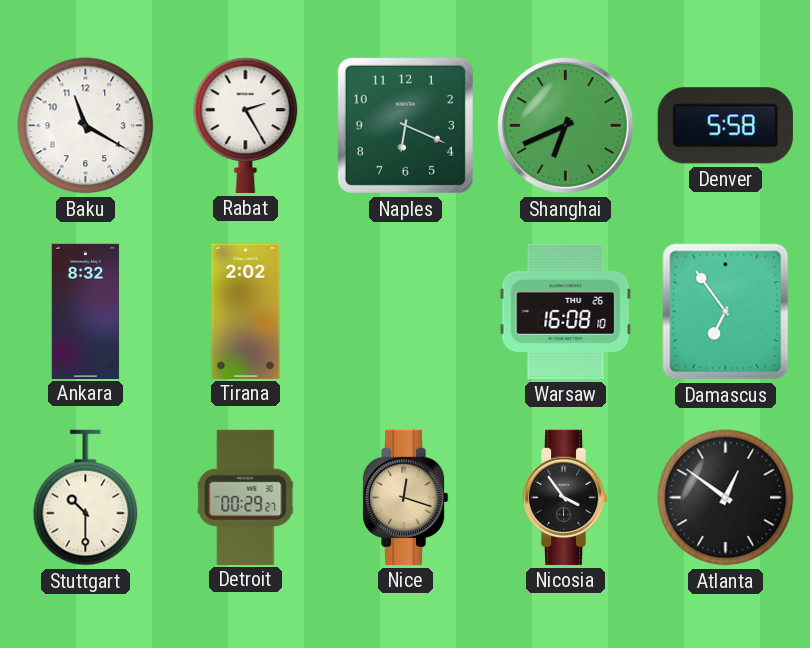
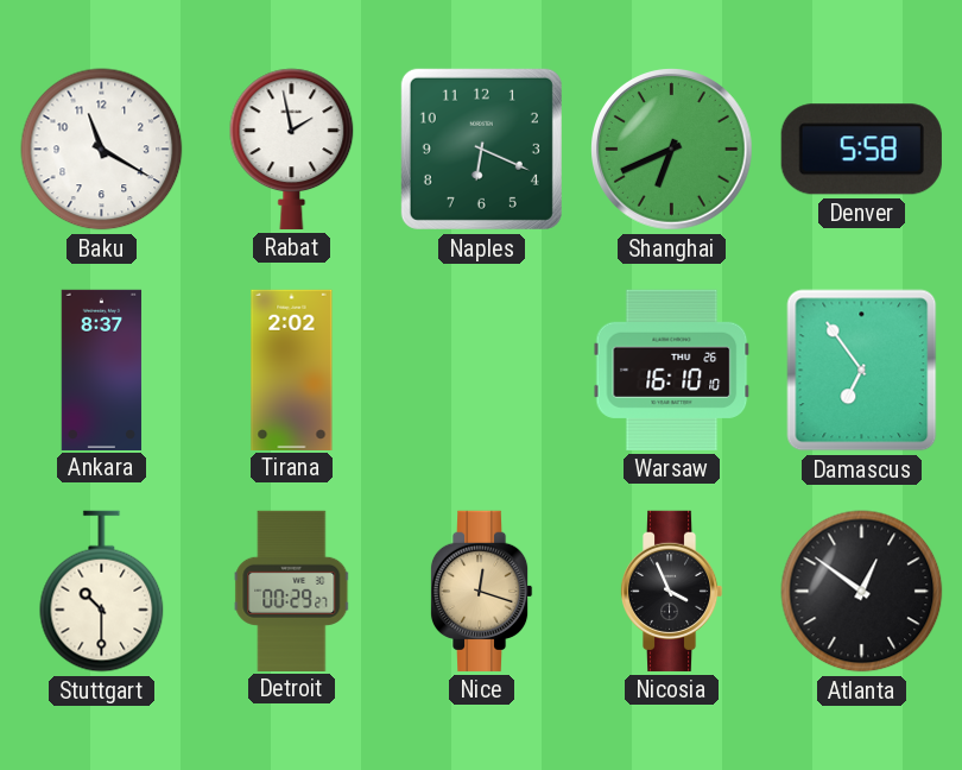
Rabat: 2:25 -> 1:58 (292, 149)
Ankara: 8:32 -> 8:37 (102, 370)
Warsaw: 16:08 -> 16:10 (672, 370)
Nicosia: 3:54 -> 3:56 (671, 591)
